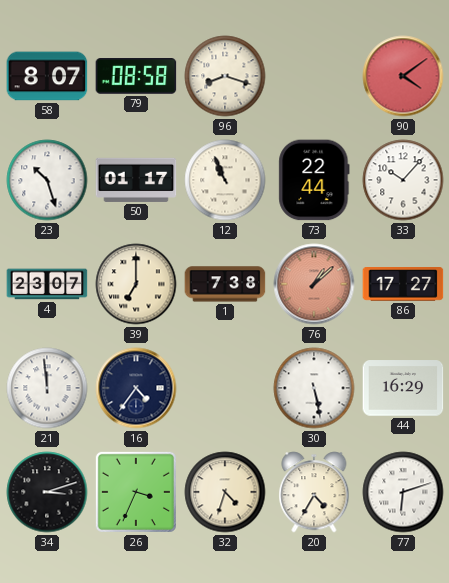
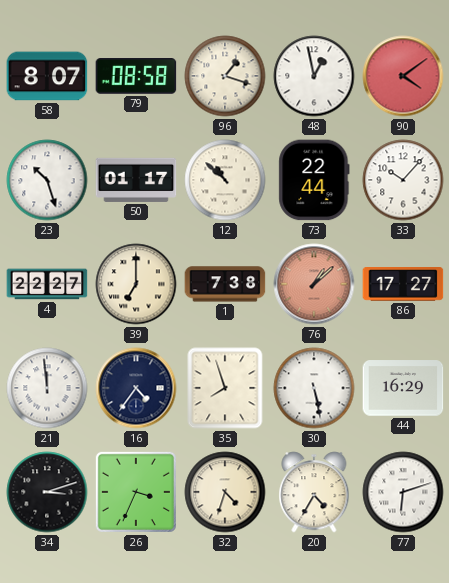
96: 8:18 -> 1:18 (225, 76)
48: none -> 12:58 (314, 76)
12: 10:56 -> 10:52 (225, 180)
4: 23:07 -> 22:27 (47, 284)
35: none -> 7:57 (225, 388)
